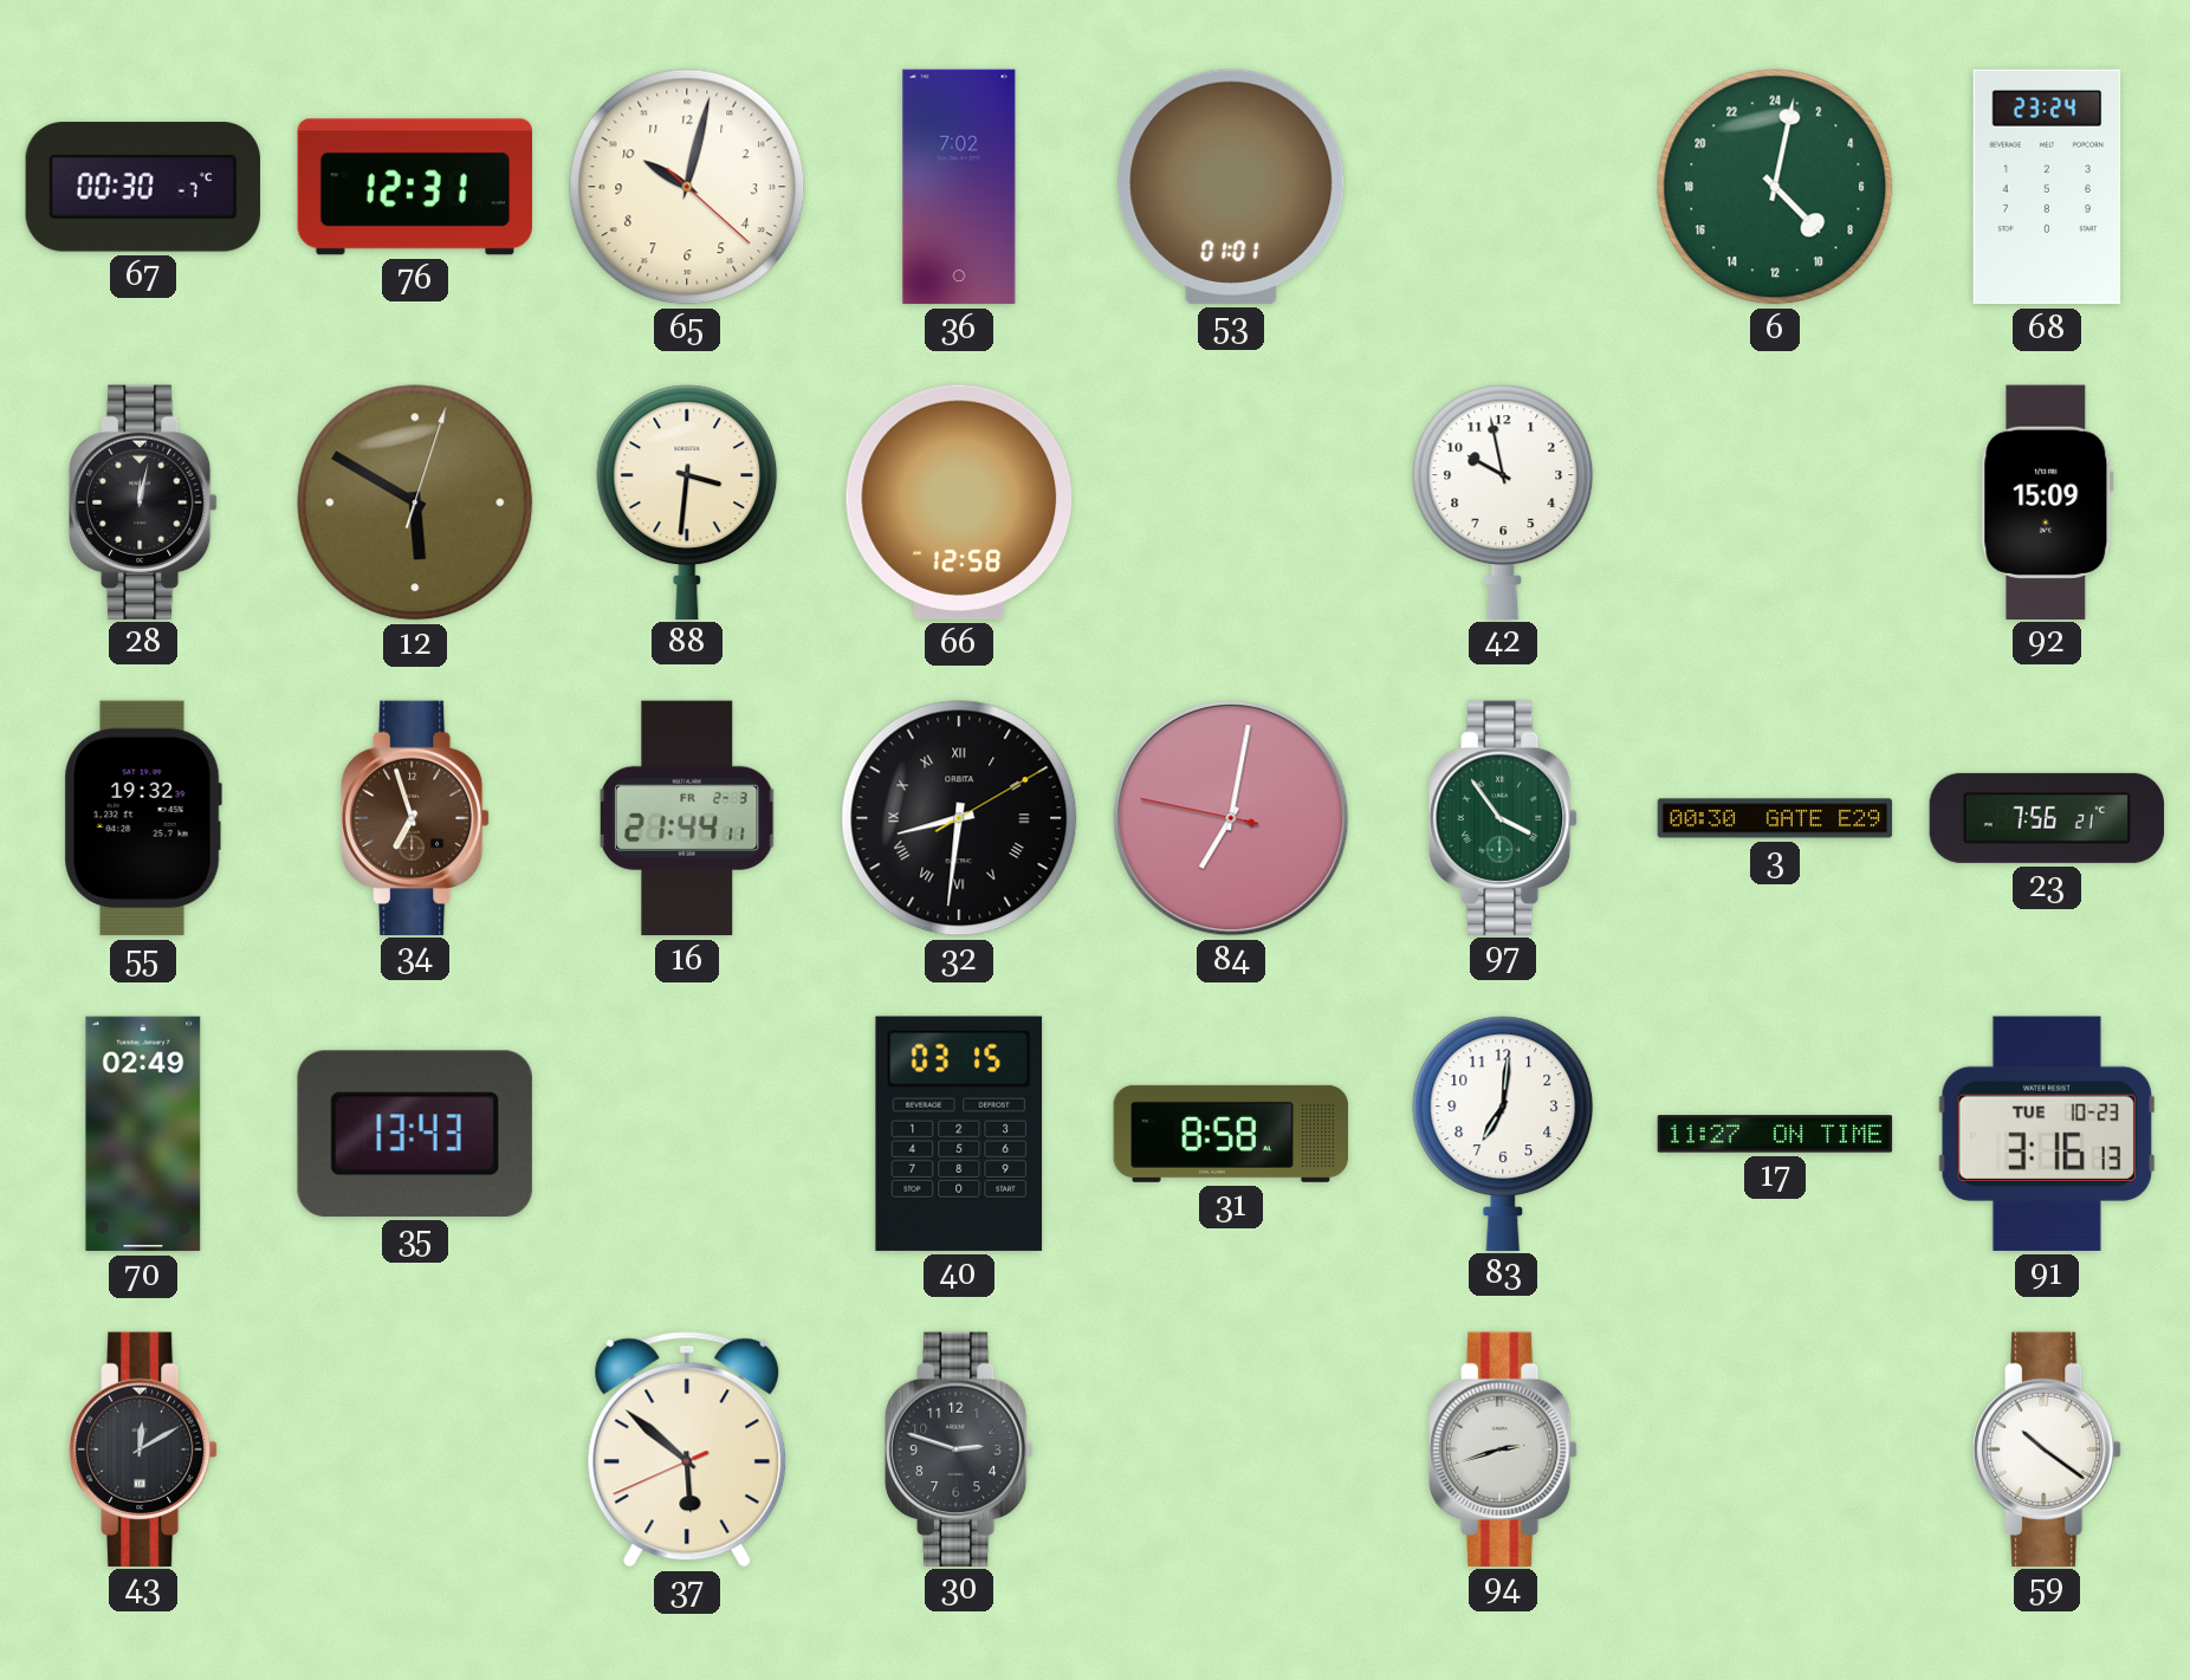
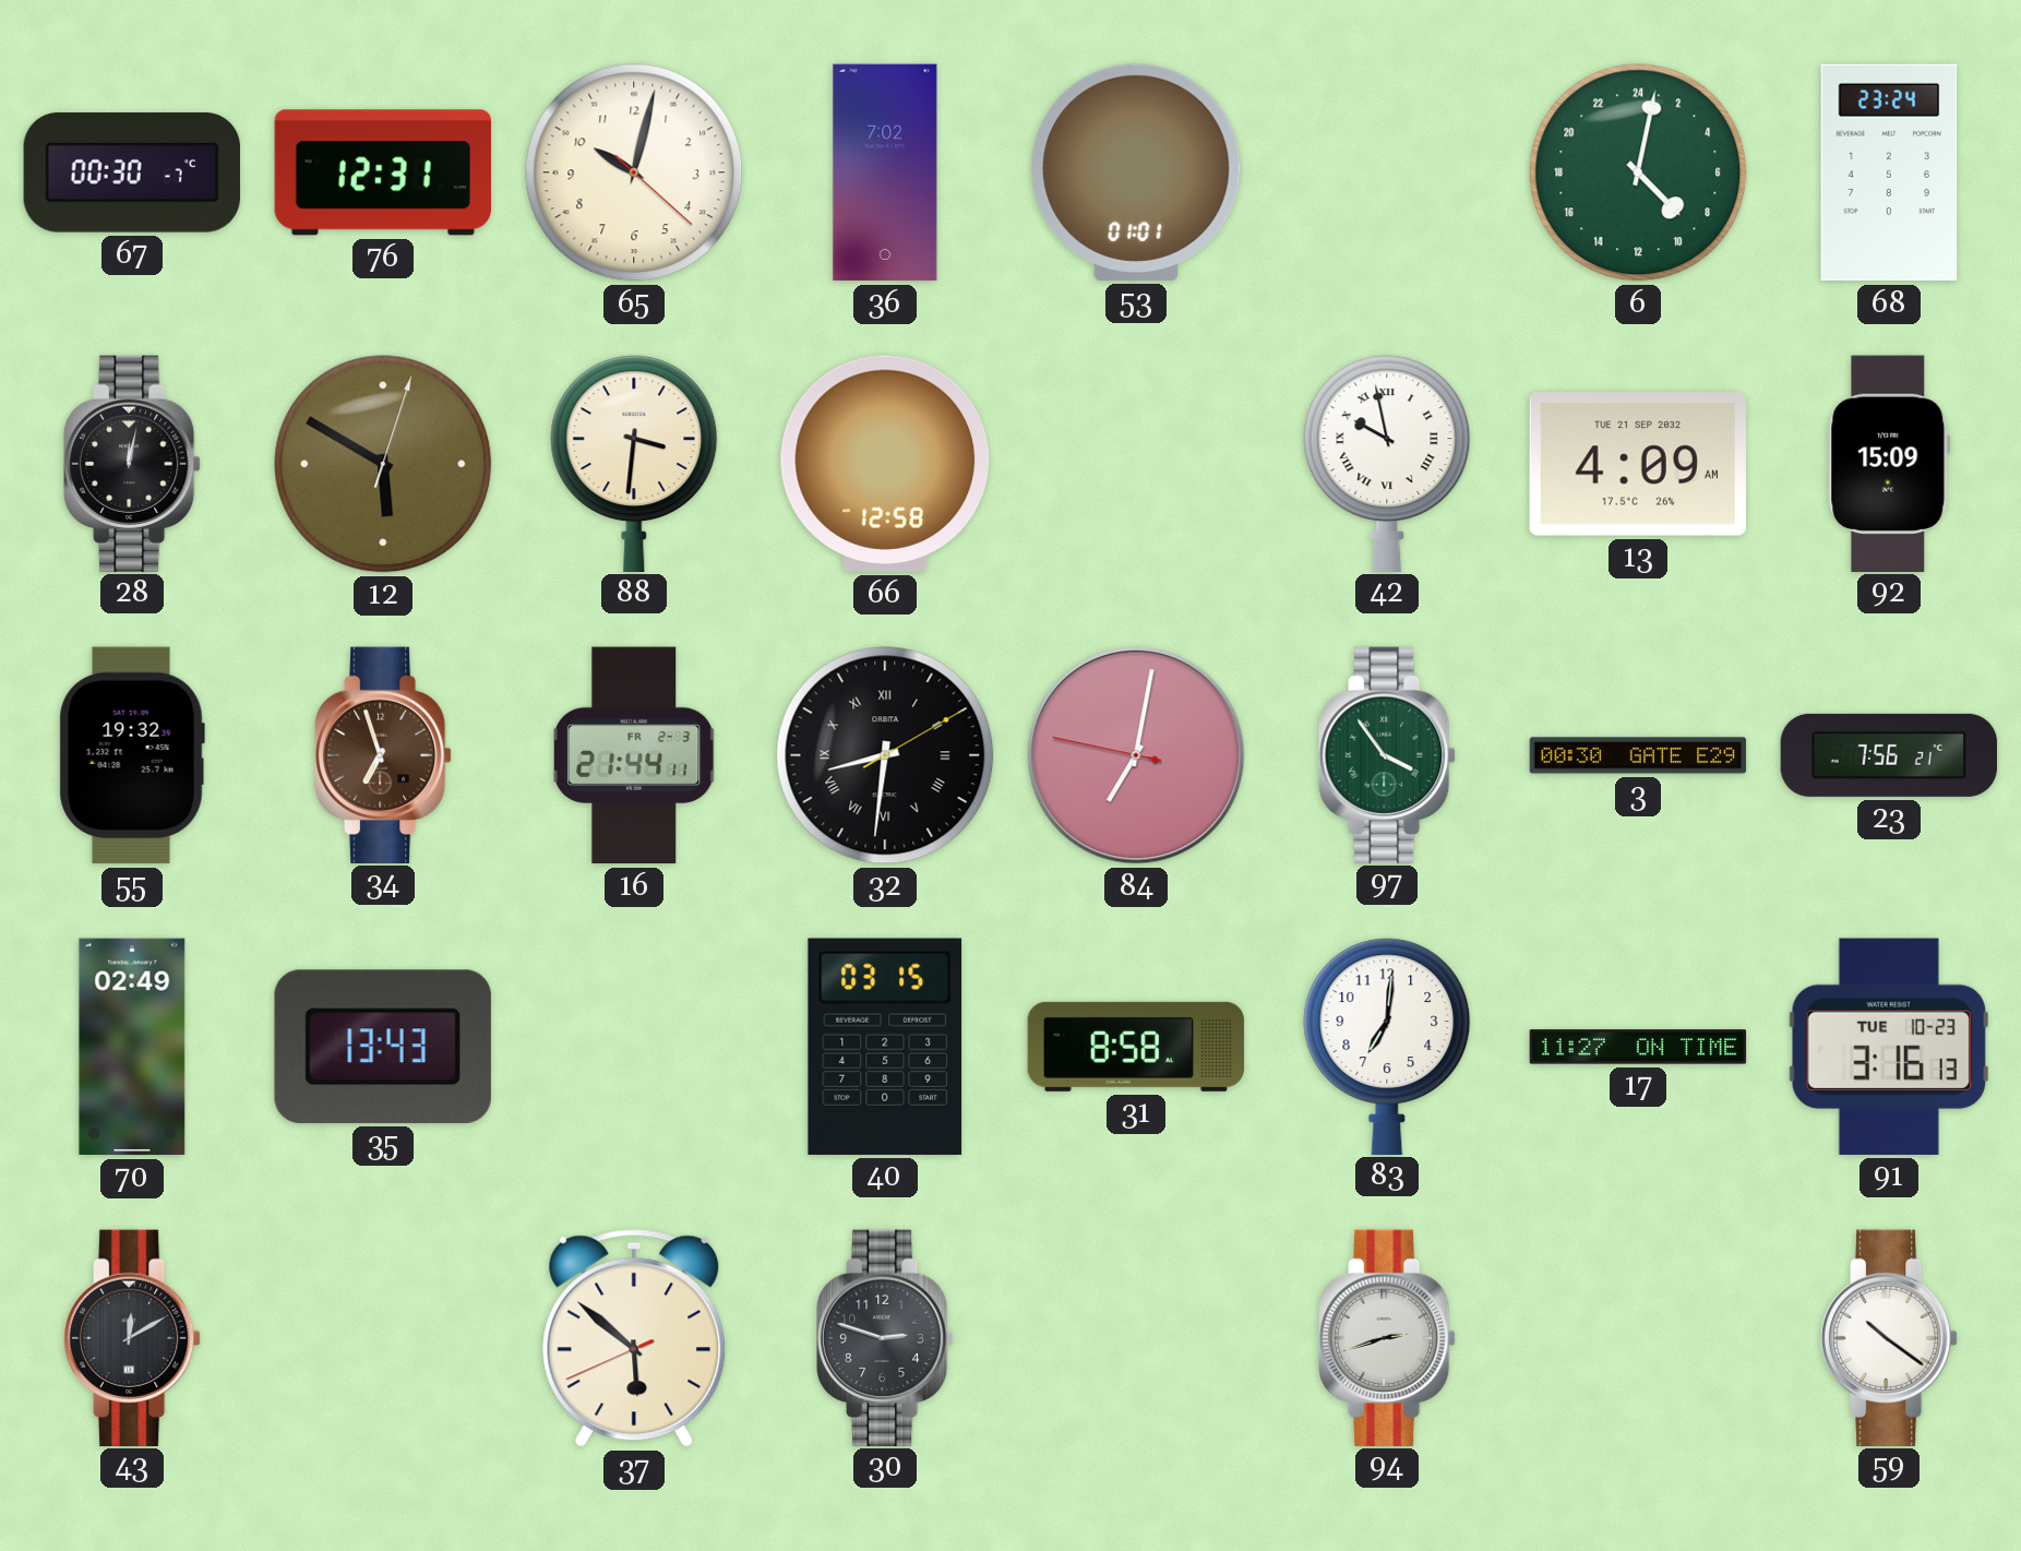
42 numerals: Arabic -> Roman (1387, 463)
13: none -> 4:09 (1638, 464)
